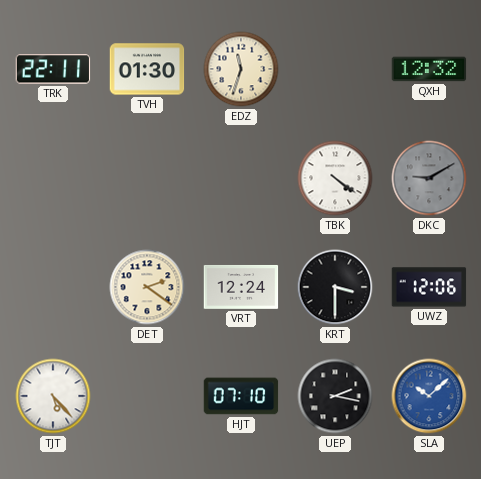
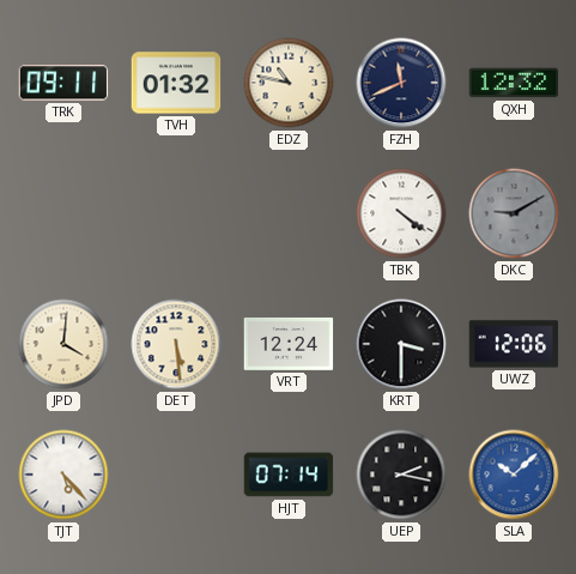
TRK: 22:11 -> 09:11 (63, 83)
TVH: 01:30 -> 01:32 (176, 83)
EDZ: 11:33 -> 10:47 (289, 83)
FZH: none -> 11:41 (401, 83)
JPD: none -> 4:01 (63, 344)
DET: 2:21 -> 5:29 (176, 344)
HJT: 07:10 -> 07:14 (289, 475)
